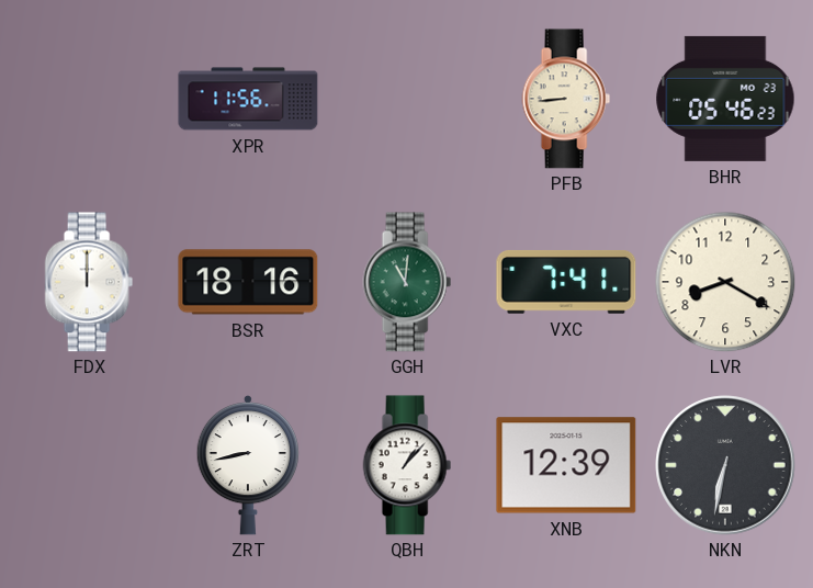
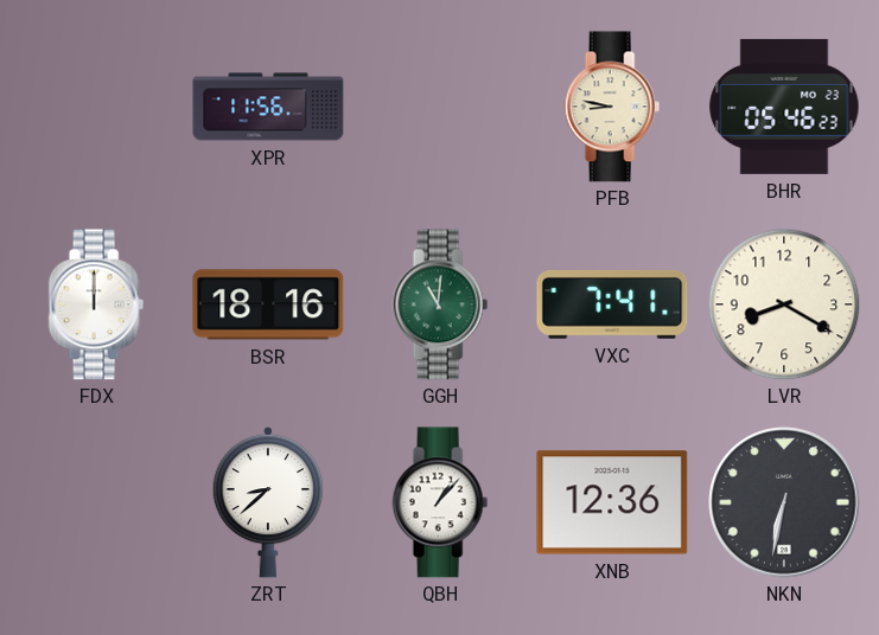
PFB: 8:44 -> 8:47 (612, 107)
ZRT: 8:43 -> 8:38 (267, 502)
XNB: 12:39 -> 12:36 (612, 502)
